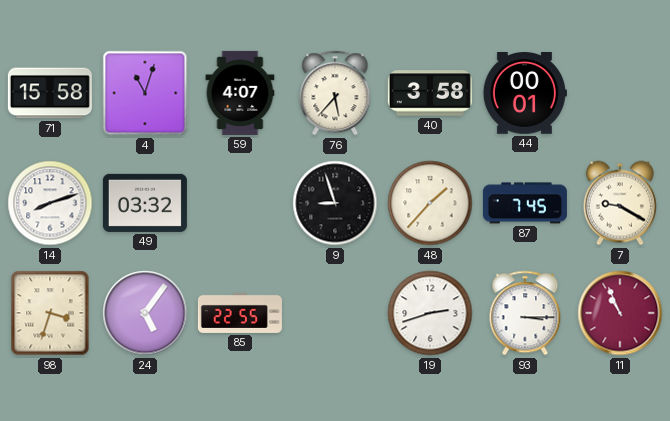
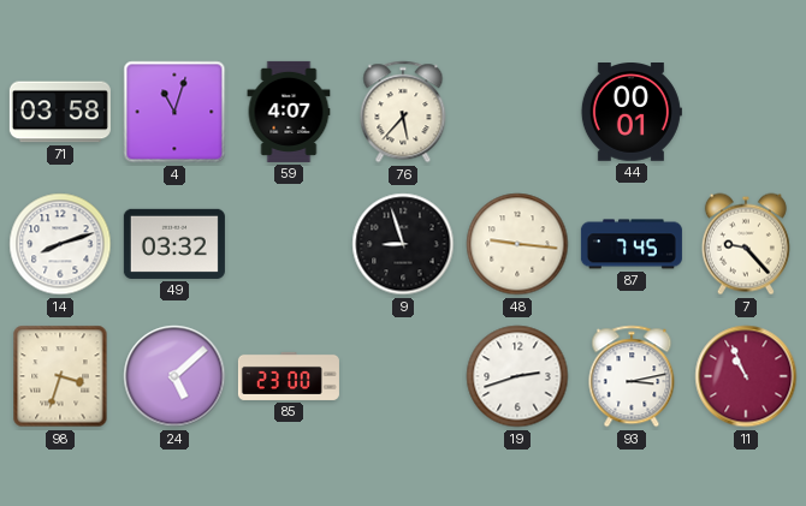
71: 15:58 -> 03:58 (60, 112)
40: 3:58 -> none (430, 93)
48: 1:37 -> 9:16 (517, 244)
7: 9:20 -> 9:23 (746, 244)
24: 5:06 -> 5:08 (174, 376)
85: 22:55 -> 23:00 (289, 376)
93: 3:15 -> 3:13 (632, 376)
